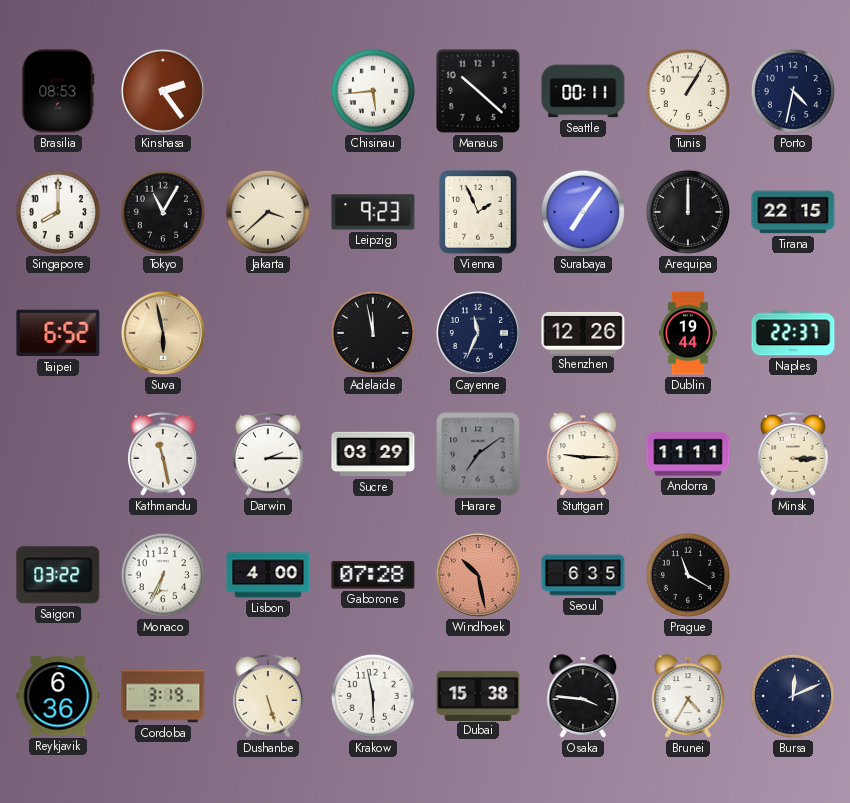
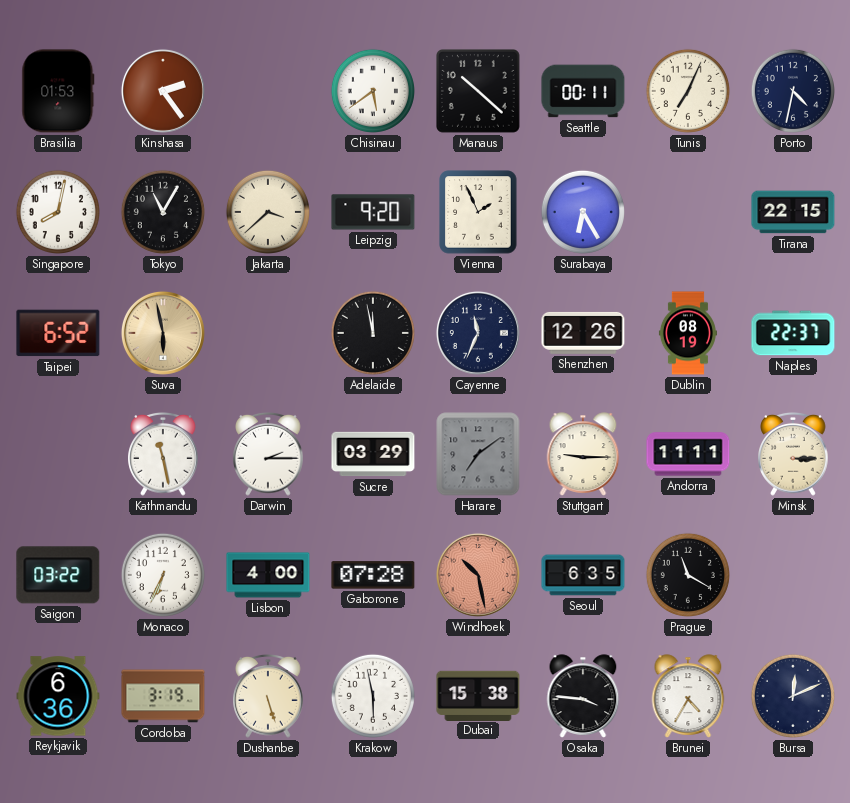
Brasilia: 08:53 -> 01:53 (58, 91)
Chisinau: 5:44 -> 5:39 (373, 91)
Tunis: 1:05 -> 7:04 (688, 91)
Singapore: 8:00 -> 8:02 (58, 212)
Leipzig: 9:23 -> 9:20 (373, 212)
Surabaya: 7:06 -> 6:25 (583, 212)
Arequipa: 12:00 -> none (688, 212)
Dublin: 19:44 -> 08:19 (688, 333)
